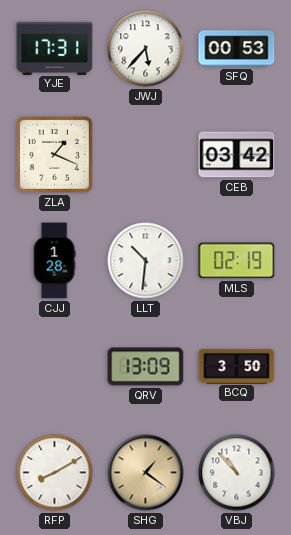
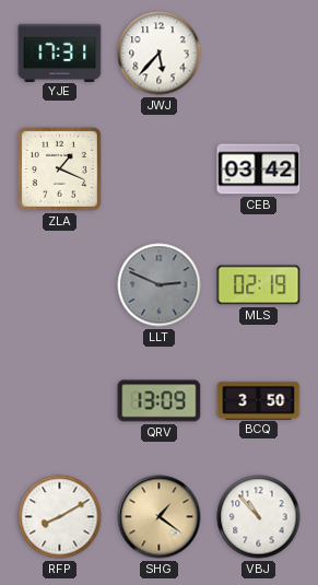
SFQ: 00:53 -> none (237, 49)
CJJ: 1:28 -> none (54, 261)
LLT: 10:31 -> 2:49 (160, 285)
LLT dial: white -> grey (160, 285)
